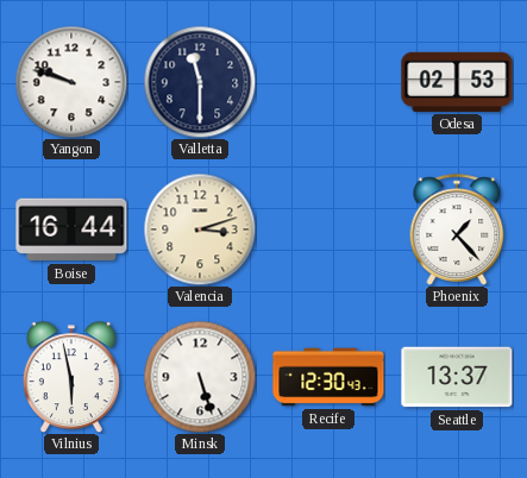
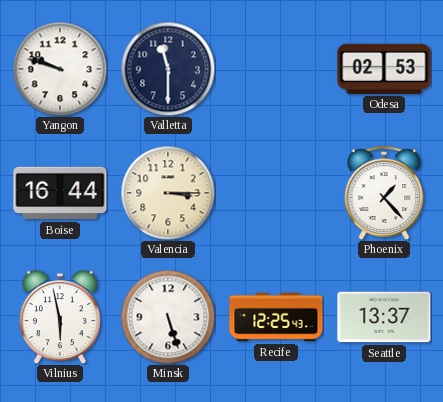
Valencia: 3:12 -> 3:15 (168, 193)
Recife: 12:30 -> 12:25 (276, 317)
